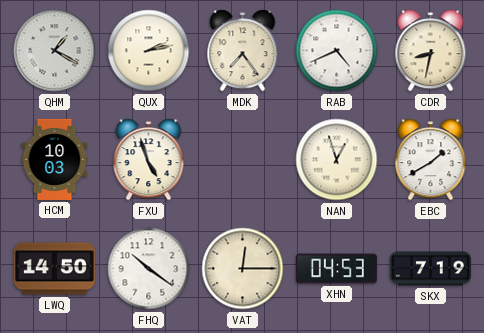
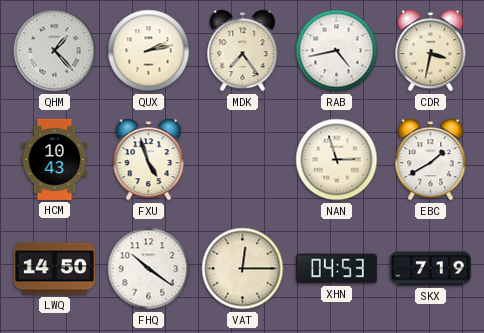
QHM: 1:20 -> 1:23 (55, 51)
RAB: 4:41 -> 4:43 (337, 51)
CDR: 8:32 -> 3:32 (431, 51)
HCM: 10:03 -> 10:43 (55, 159)
NAN: 12:57 -> 2:57 (337, 160)
